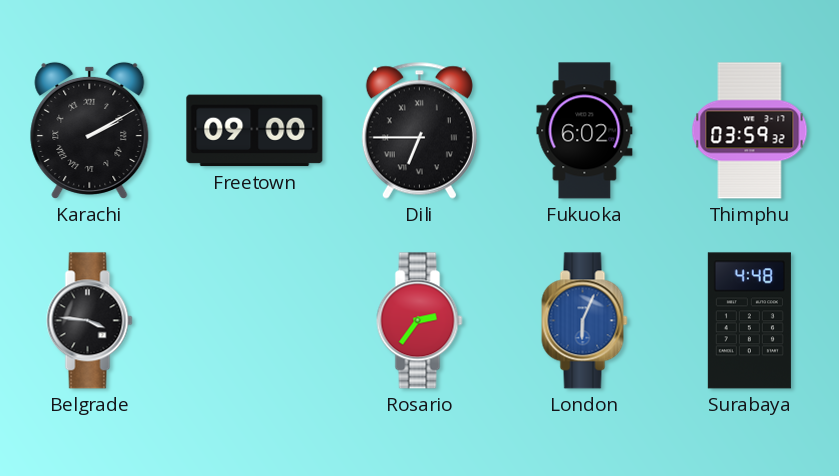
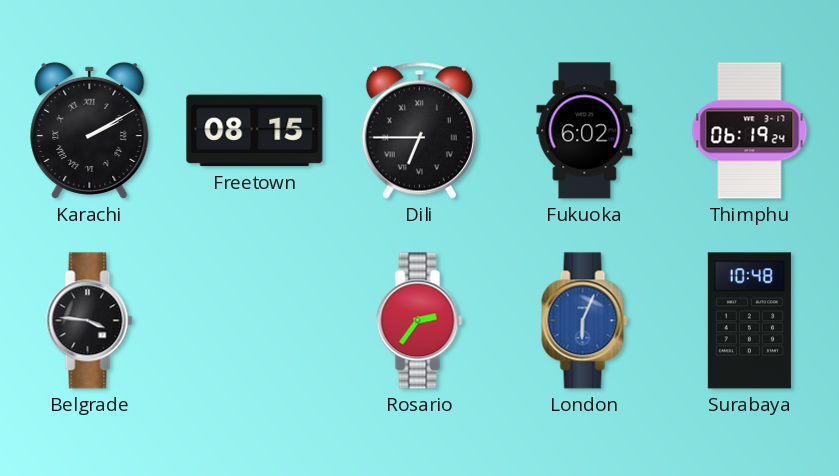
Freetown: 09:00 -> 08:15 (255, 131)
Thimphu: 03:59 -> 06:19 (750, 131)
Surabaya: 4:48 -> 10:48 (749, 321)
